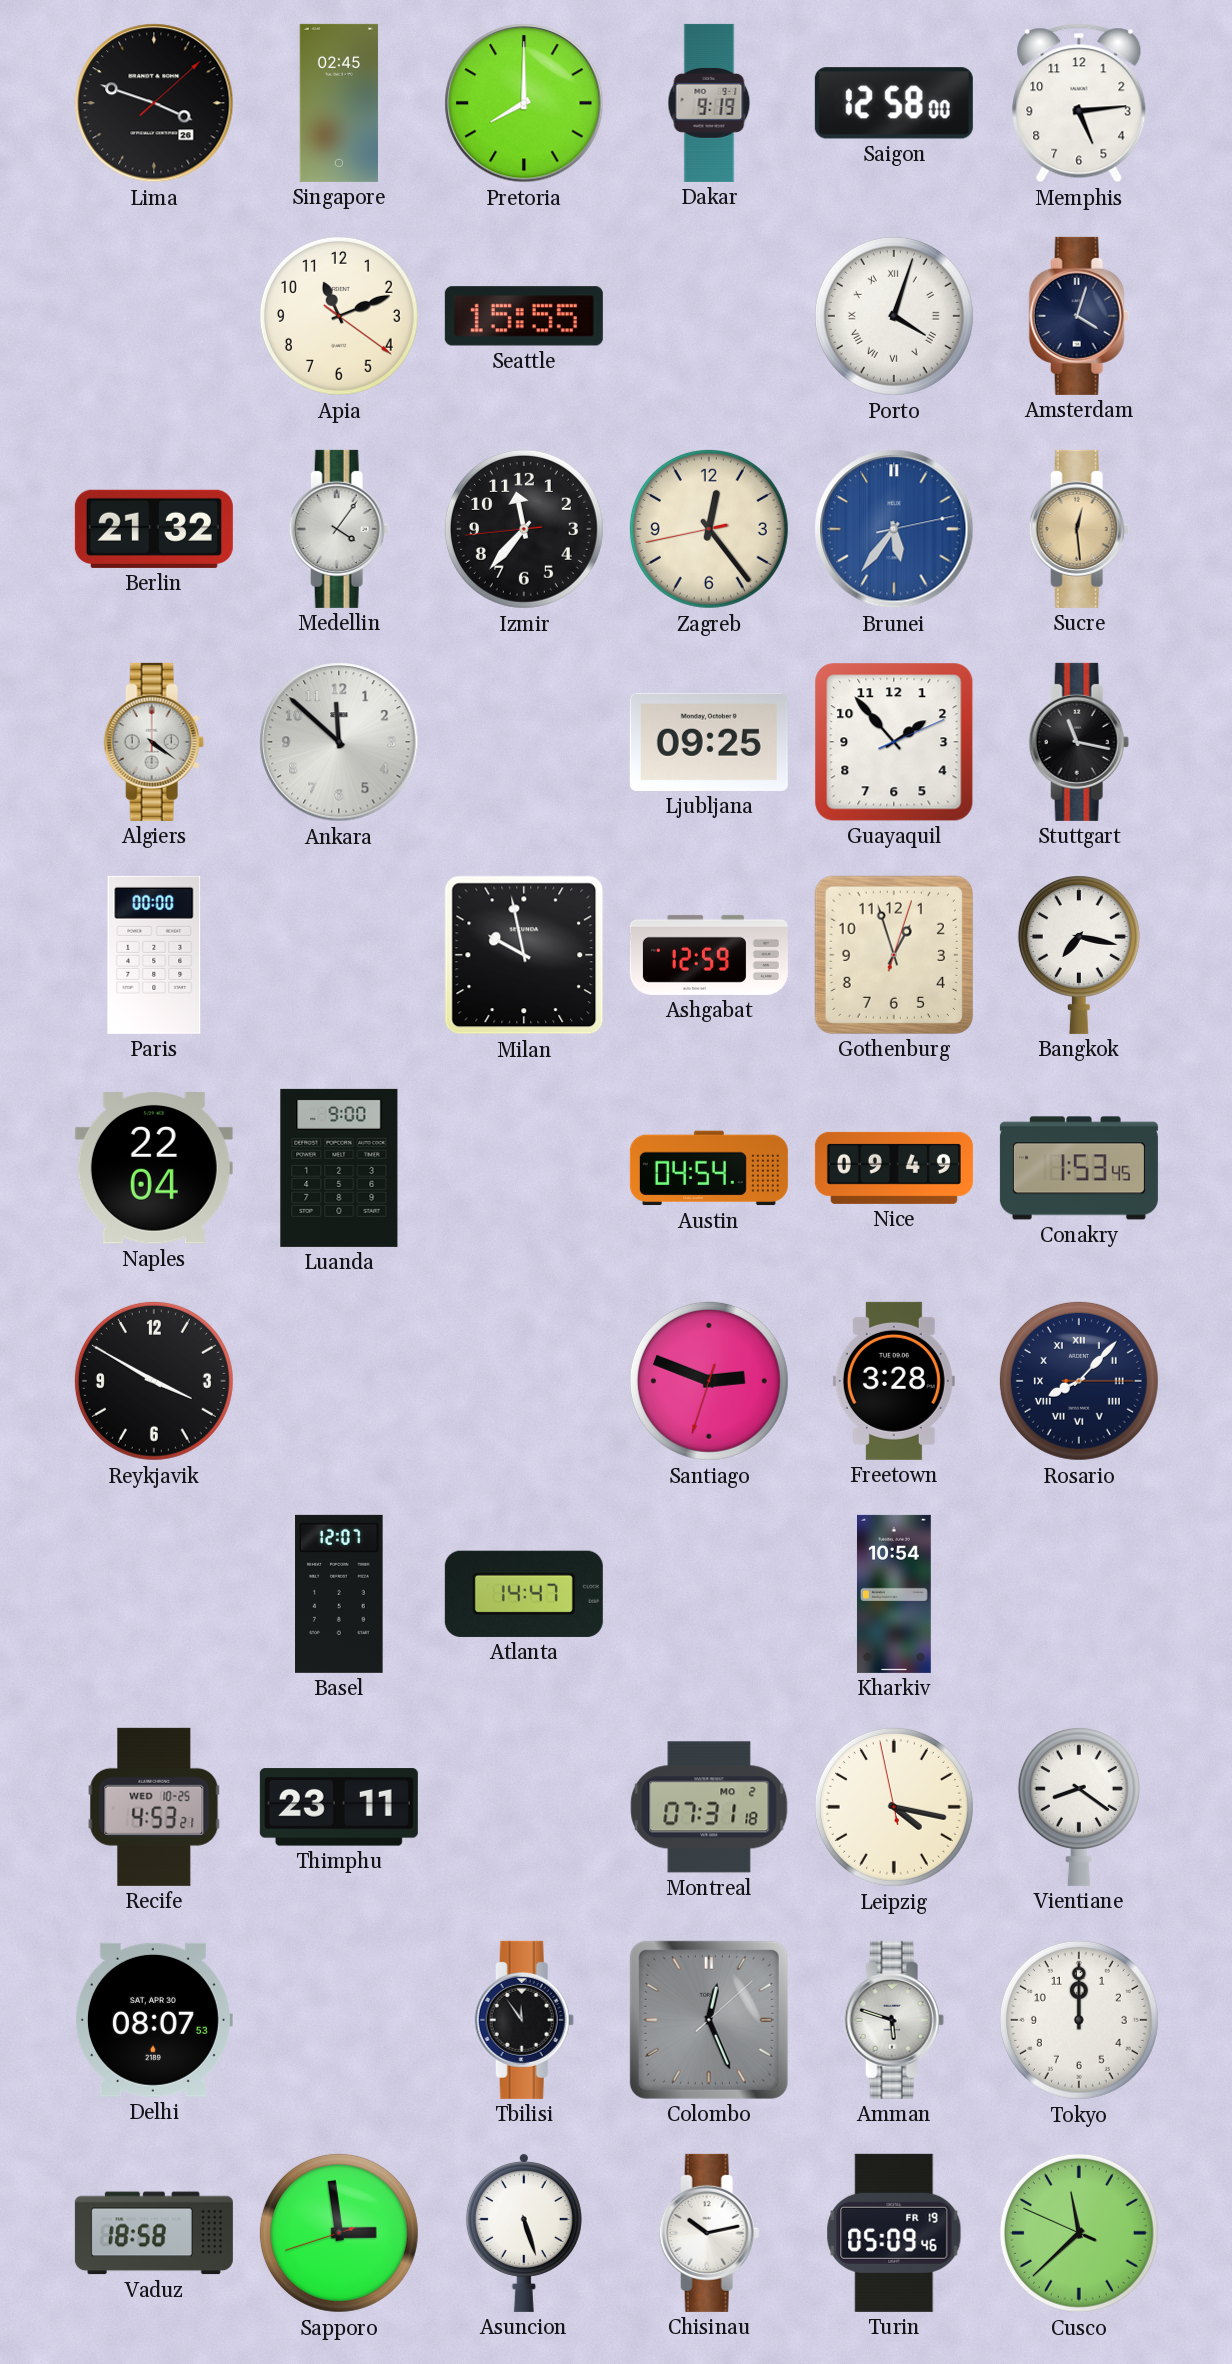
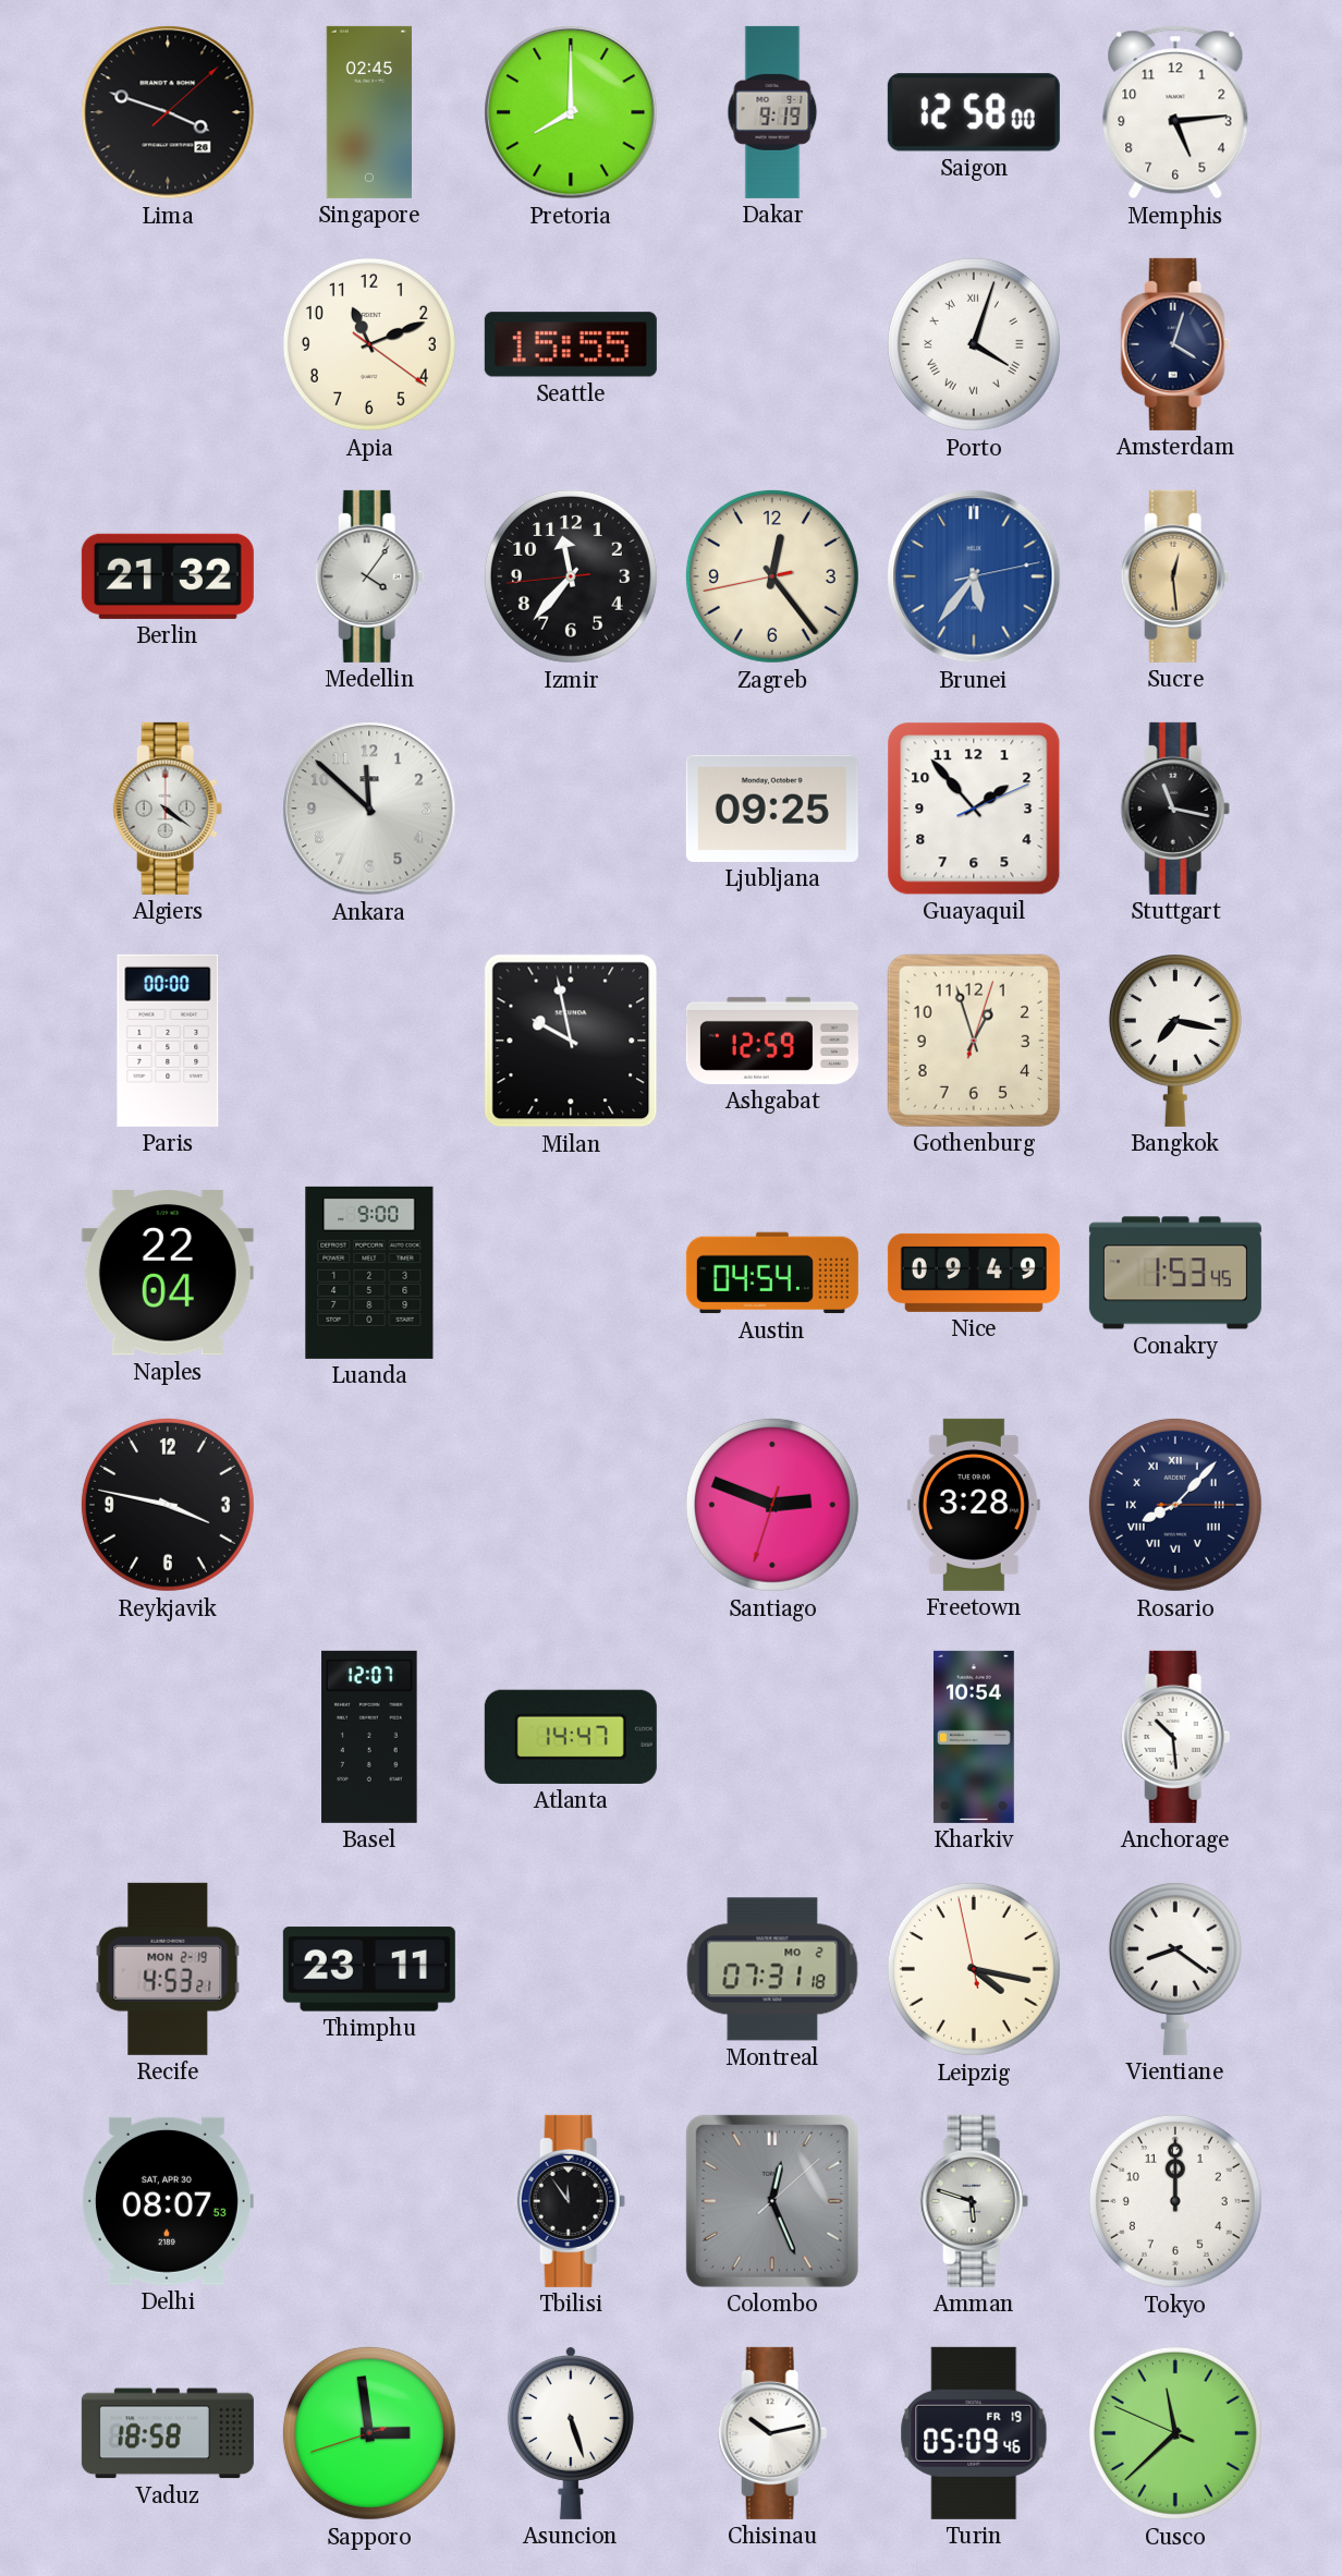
Reykjavik: 3:50 -> 3:47 (168, 1505)
Anchorage: none -> 10:29 (1175, 1737)
Recife date: WED 10-25 -> MON 2-19 (168, 1969)
